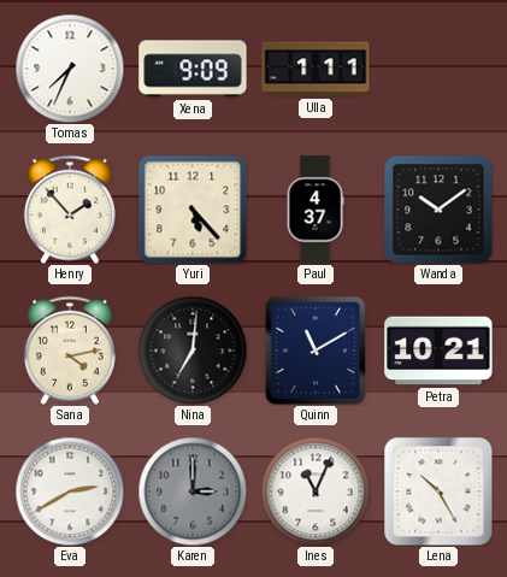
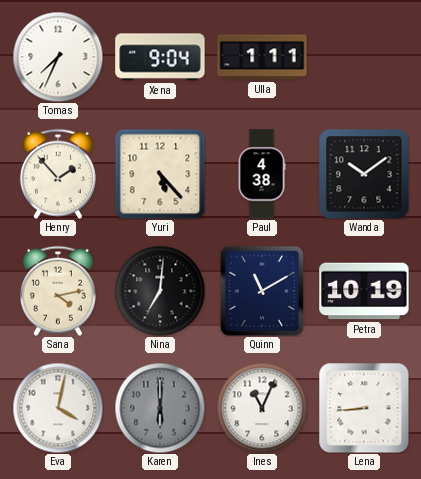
Xena: 9:09 -> 9:04 (160, 57)
Paul: 4:37 -> 4:38 (262, 174)
Petra: 10:21 -> 10:19 (364, 291)
Eva: 2:40 -> 4:02 (58, 408)
Karen: 3:00 -> 6:00 (160, 408)
Lena: 10:25 -> 8:44 (364, 408)
